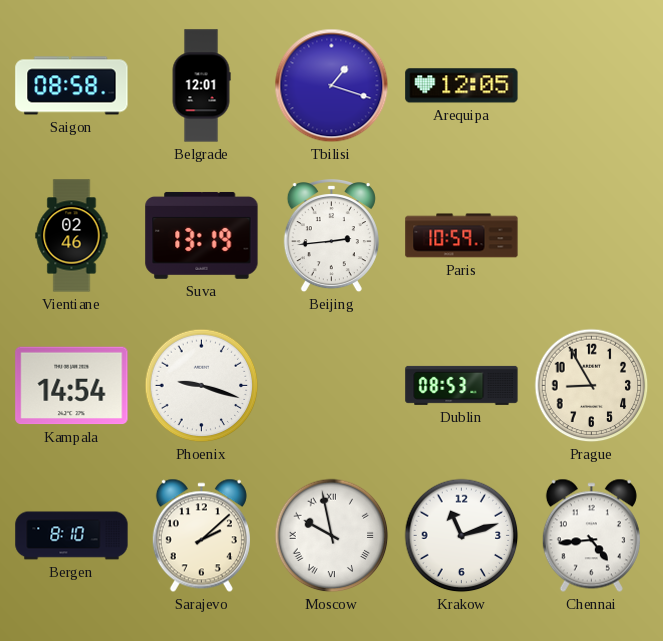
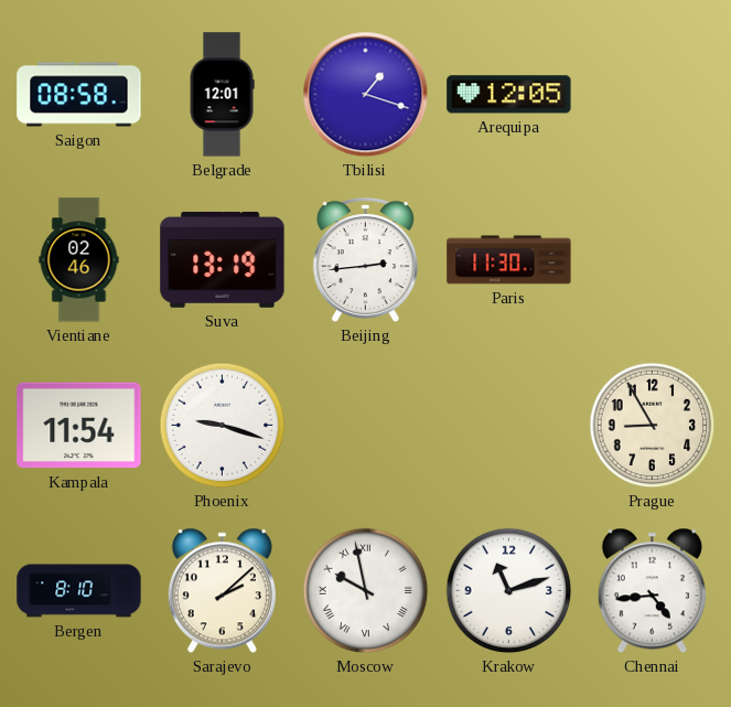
Paris: 10:59 -> 11:30 (509, 260)
Kampala: 14:54 -> 11:54 (79, 426)
Dublin: 08:53 -> none (462, 385)
